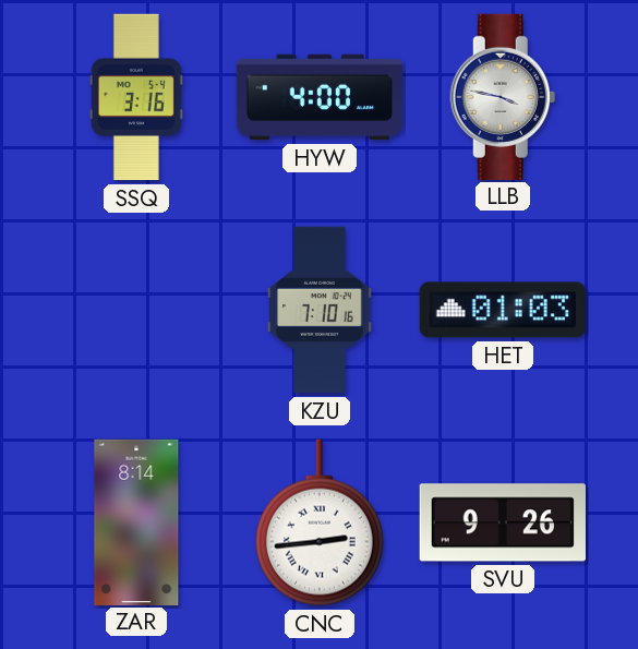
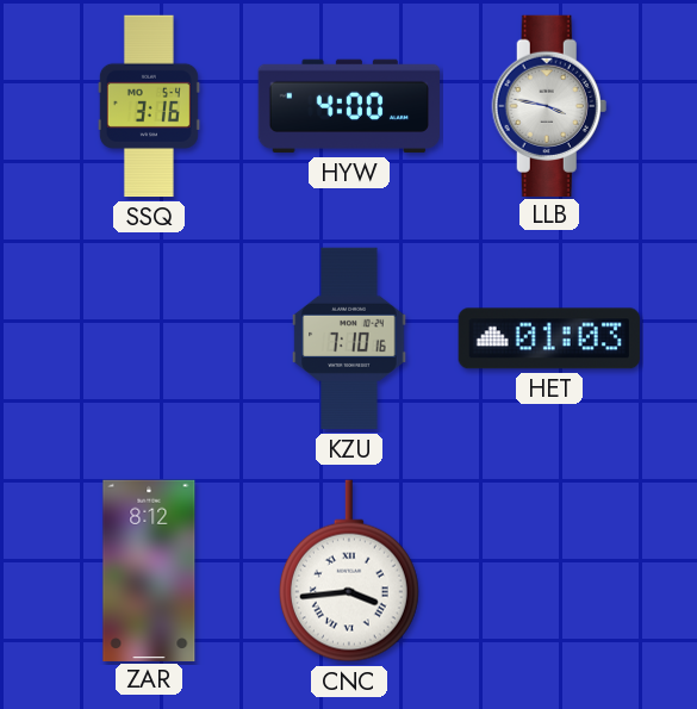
ZAR: 8:14 -> 8:12 (149, 570)
CNC: 2:44 -> 3:44 (349, 571)
SVU: 9:26 -> none (503, 522)
